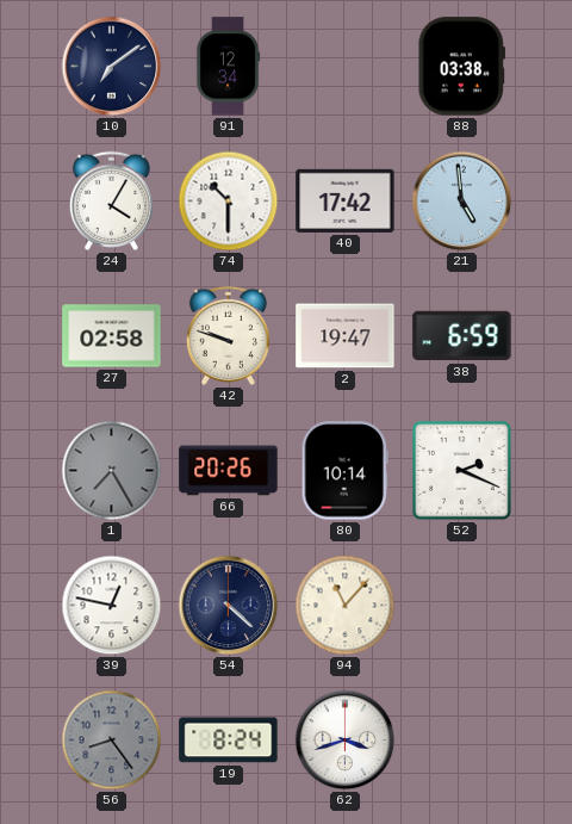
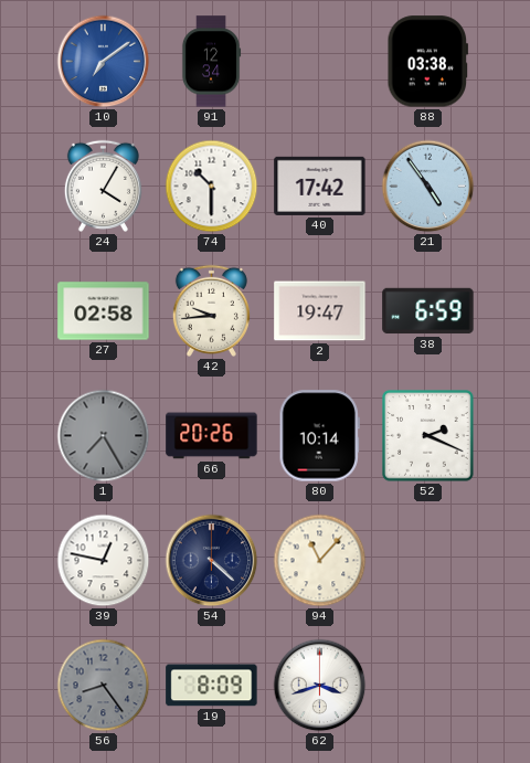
10 dial: navy -> blue (104, 62)
21: 4:59 -> 4:54 (428, 187)
42: 9:48 -> 9:44 (211, 310)
19: 8:24 -> 8:09 (212, 686)
